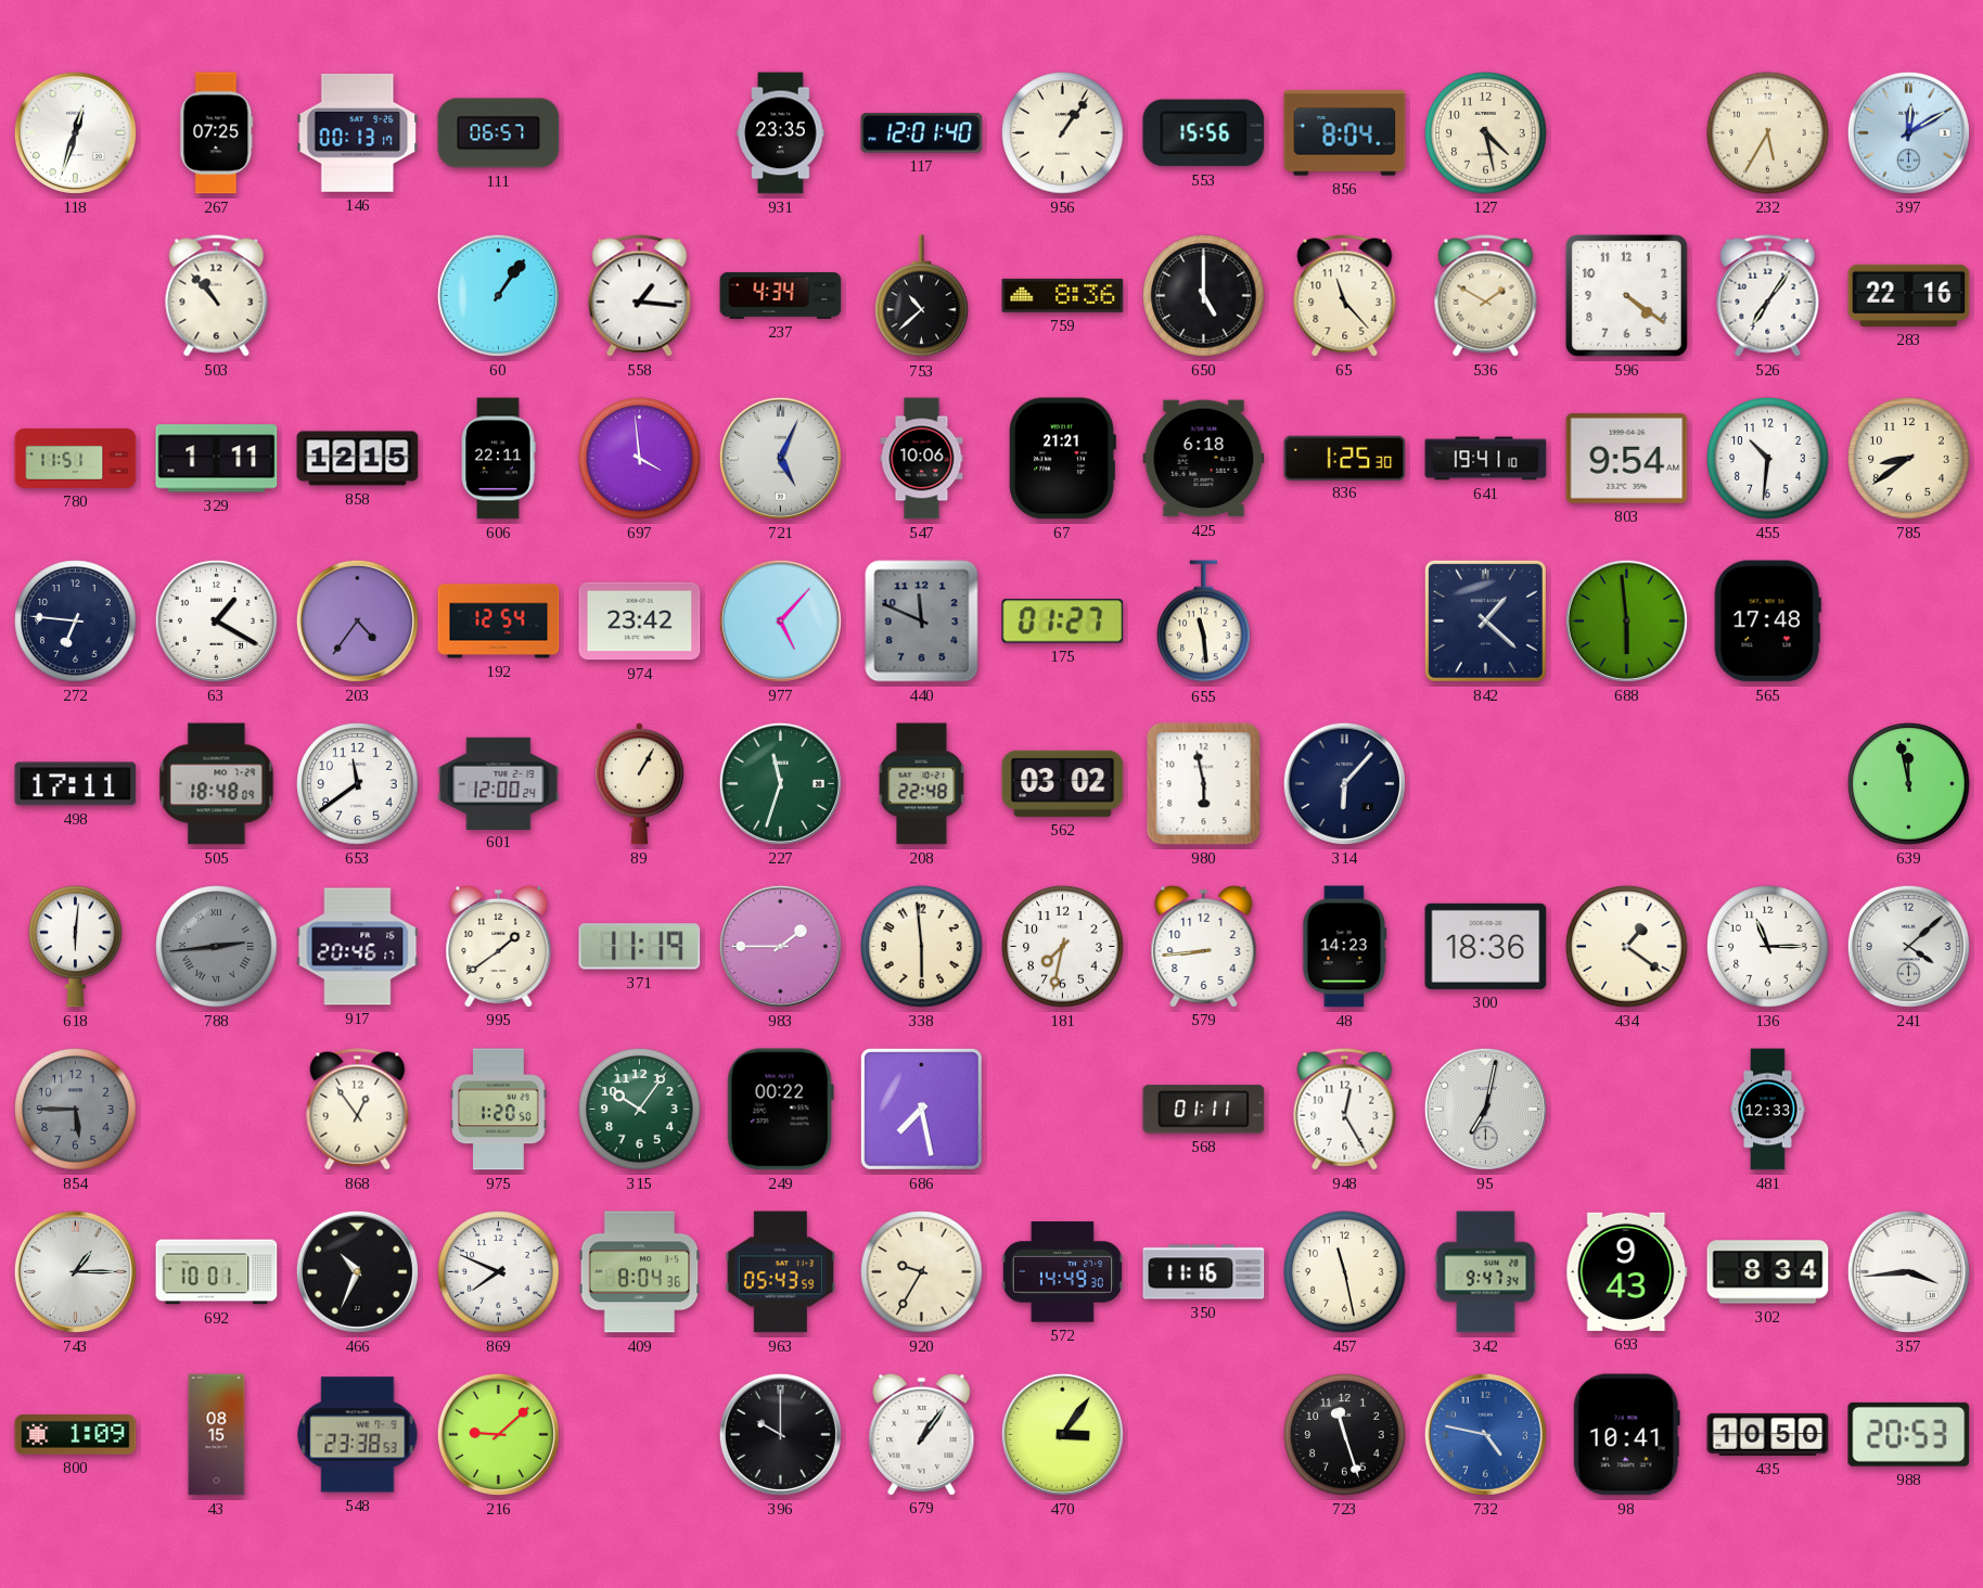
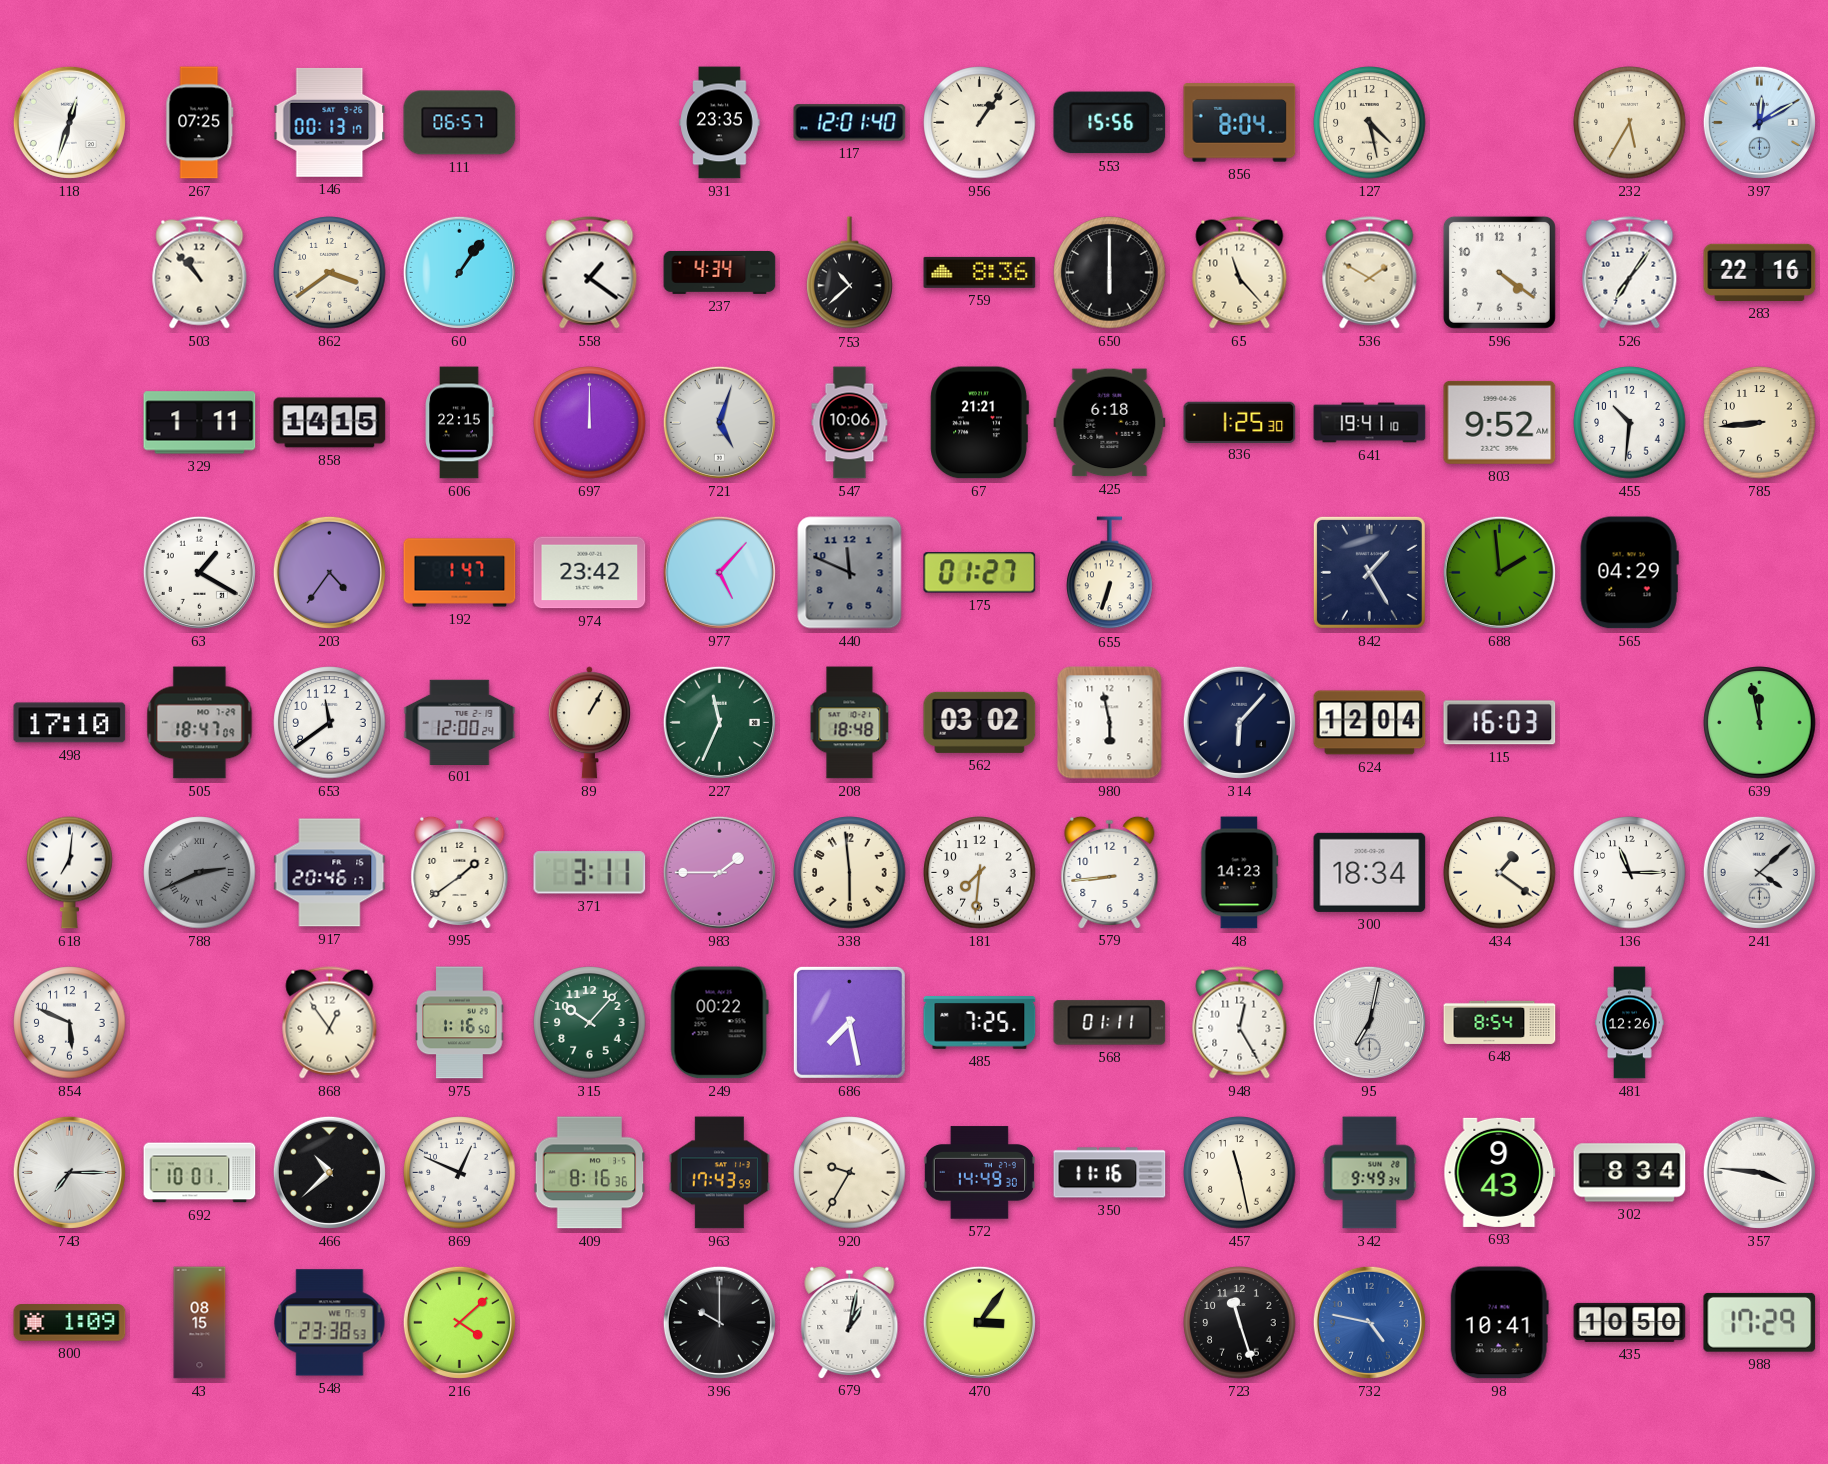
862: none -> 3:39 (330, 273)
558: 1:16 -> 1:21 (590, 273)
650: 5:00 -> 6:00 (1110, 273)
780: 11:51 -> none (76, 458)
858: 12:15 -> 14:15 (330, 423)
606: 22:11 -> 22:15 (459, 423)
697: 3:59 -> 12:00 (590, 423)
721: 5:04 -> 5:03 (719, 422)
803: 9:54 -> 9:52 (1500, 422)
785: 8:39 -> 8:44 (1760, 423)
272: 6:46 -> none (76, 622)
192: 12:54 -> 1:47 (460, 573)
655: 11:29 -> 6:33 (1110, 573)
842: 1:22 -> 1:25 (1369, 572)
688: 5:59 -> 1:59 (1499, 572)
565: 17:48 -> 04:29 (1629, 573)
498: 17:11 -> 17:10 (70, 723)
505: 18:48 -> 18:47 (200, 723)
227: 11:33 -> 11:34 (719, 722)
208: 22:48 -> 18:48 (850, 723)
624: none -> 12:04 (1370, 723)
115: none -> 16:03 (1500, 723)
618: 6:01 -> 7:01 (70, 872)
788: 2:44 -> 2:41 (200, 873)
371: 11:19 -> 3:11 (590, 873)
181: 7:32 -> 7:31 (980, 873)
300: 18:36 -> 18:34 (1370, 872)
854: 5:45 -> 5:49 (70, 1023)
854 dial: grey -> white (70, 1023)
975: 1:20 -> 1:16 (460, 1023)
315: 10:06 -> 10:07 (590, 1023)
485: none -> 7:25 (980, 1023)
648: none -> 8:54 (1500, 1022)
481: 12:33 -> 12:26 (1630, 1023)
743: 1:15 -> 7:15 (69, 1172)
466: 10:34 -> 10:38 (329, 1172)
869: 7:49 -> 12:49 (460, 1173)
409: 8:04 -> 8:16 (590, 1173)
963: 05:43 -> 17:43 (719, 1173)
342: 9:47 -> 9:49 (1370, 1173)
357: 3:44 -> 3:46 (1759, 1172)
216: 9:08 -> 4:08 (459, 1322)
679: 1:06 -> 1:02 (850, 1322)
988: 20:53 -> 17:29 (1760, 1322)
